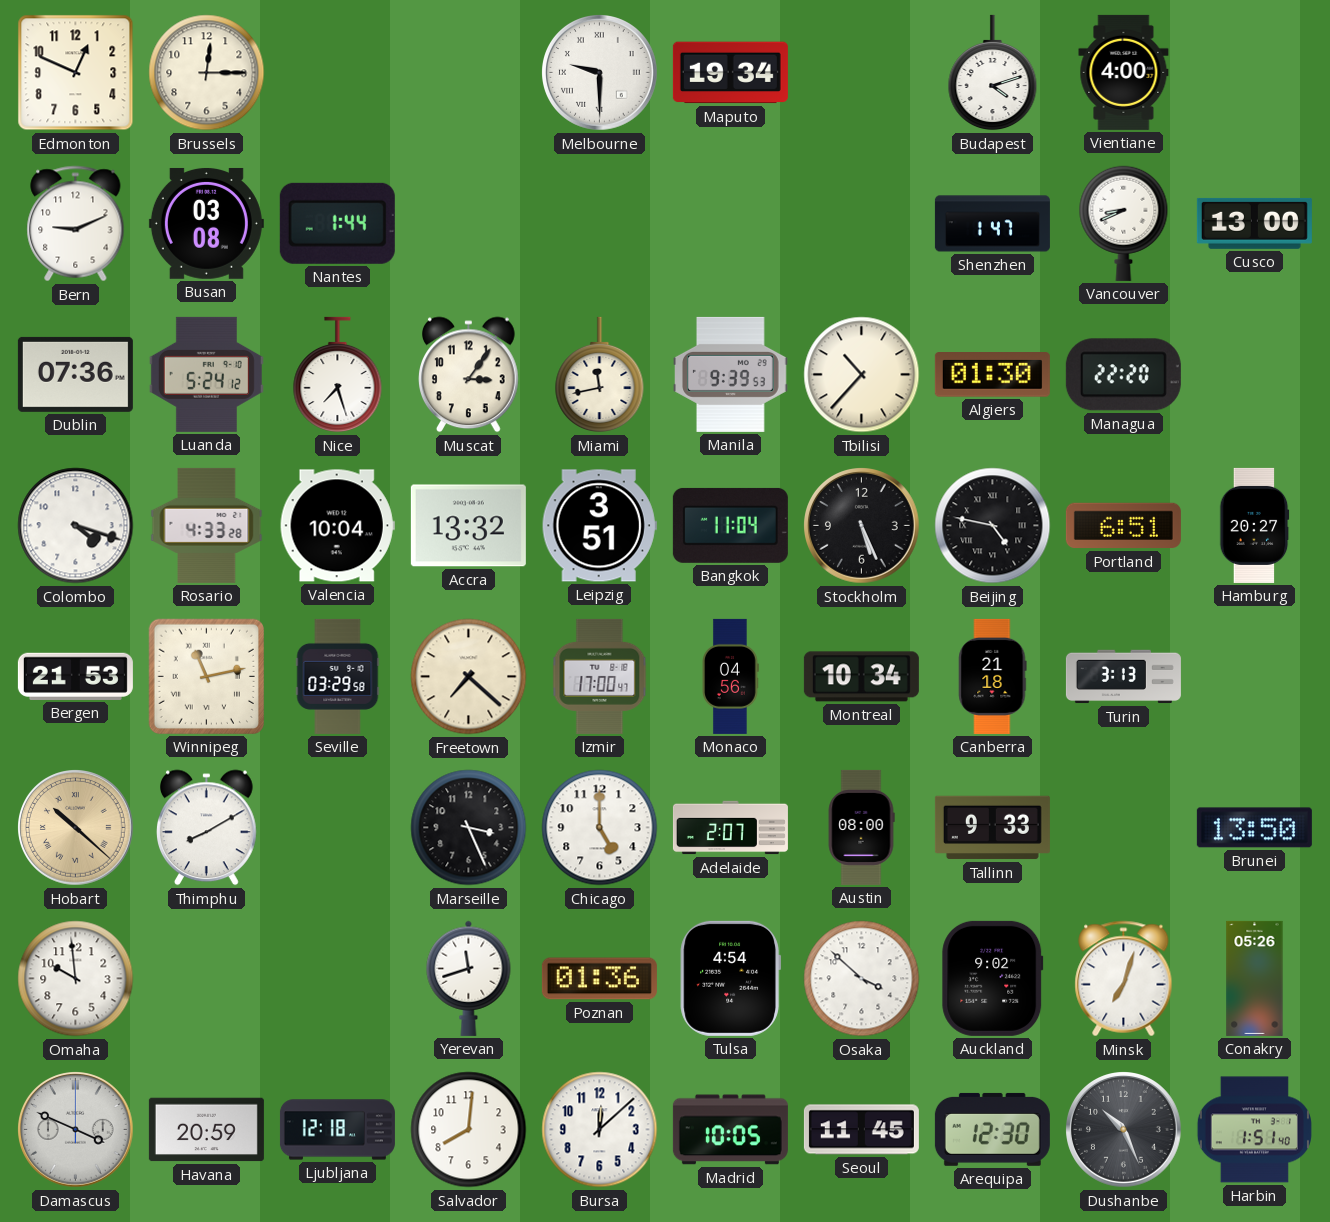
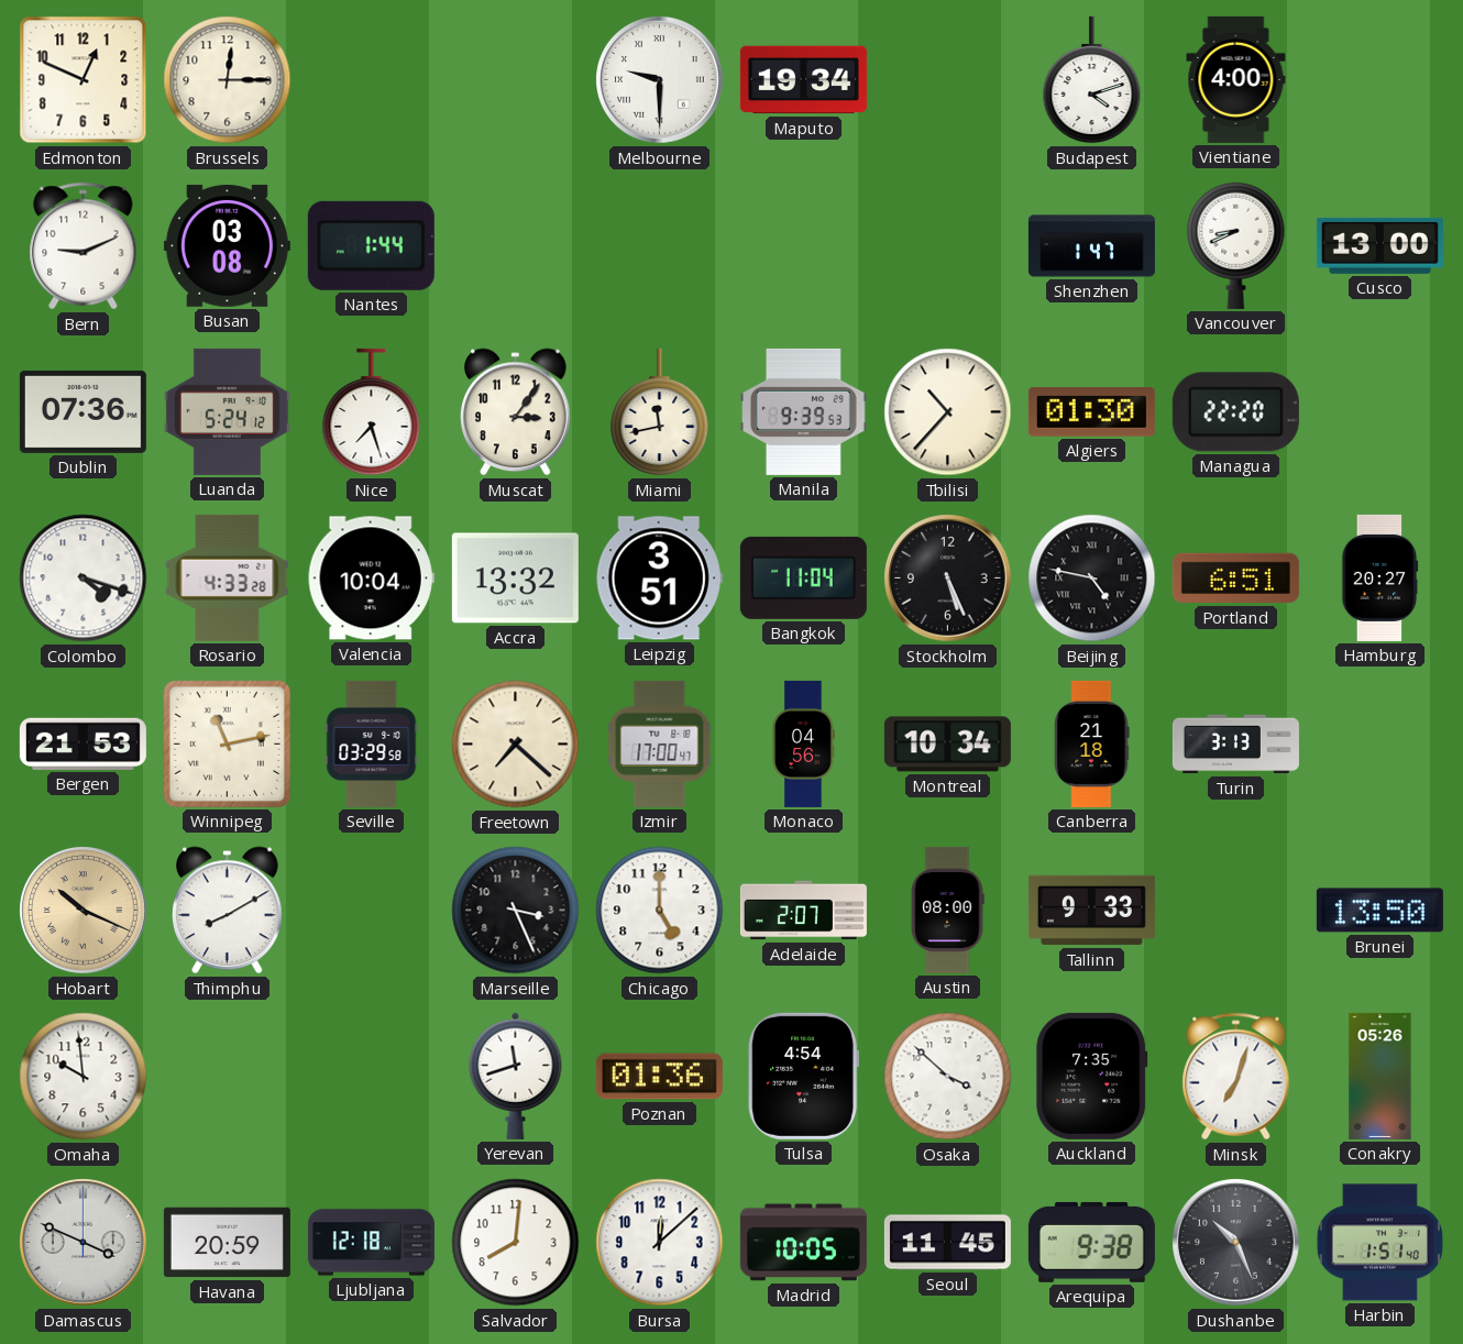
Hobart: 10:22 -> 10:19 (84, 911)
Auckland: 9:02 -> 7:35 (1092, 1076)
Arequipa: 12:30 -> 9:38 (1091, 1242)
